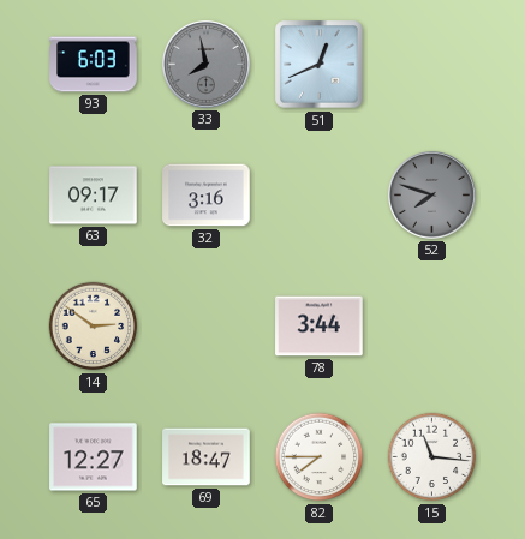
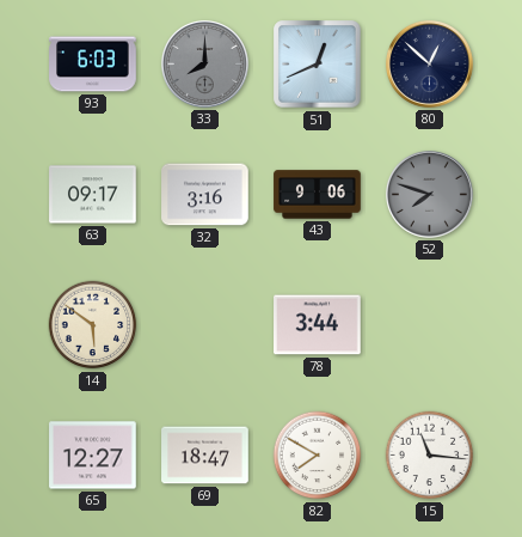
33: 7:58 -> 8:00 (204, 63)
80: none -> 12:52 (429, 63)
43: none -> 9:06 (318, 195)
14: 2:51 -> 5:51 (93, 325)
82: 7:45 -> 7:50 (318, 456)
